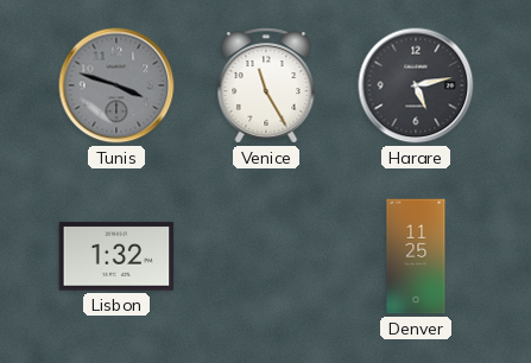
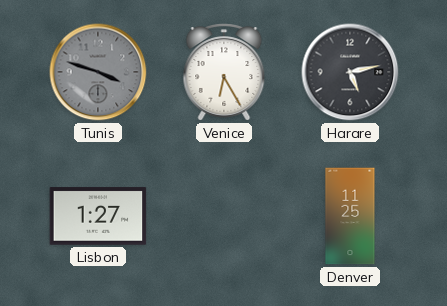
Venice: 11:25 -> 6:25 (224, 72)
Lisbon: 1:32 -> 1:27 (98, 216)
